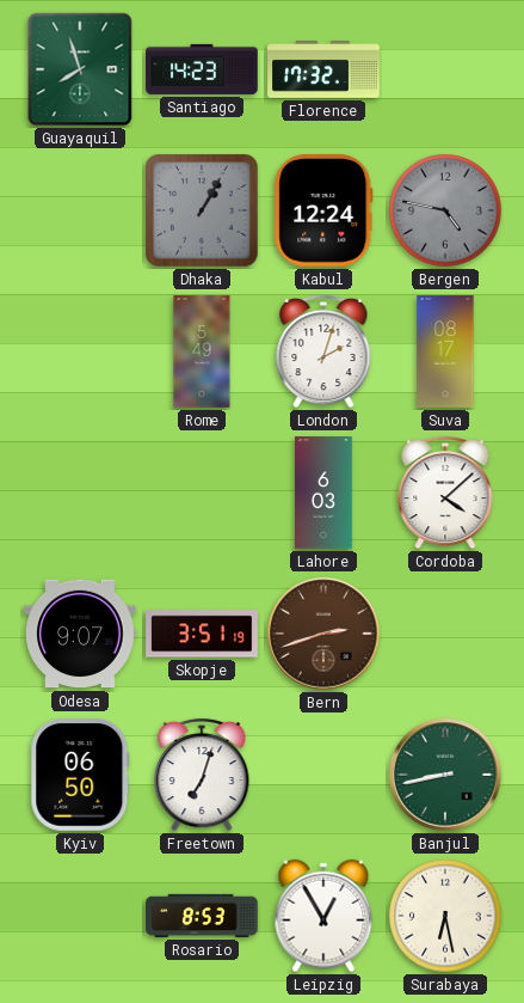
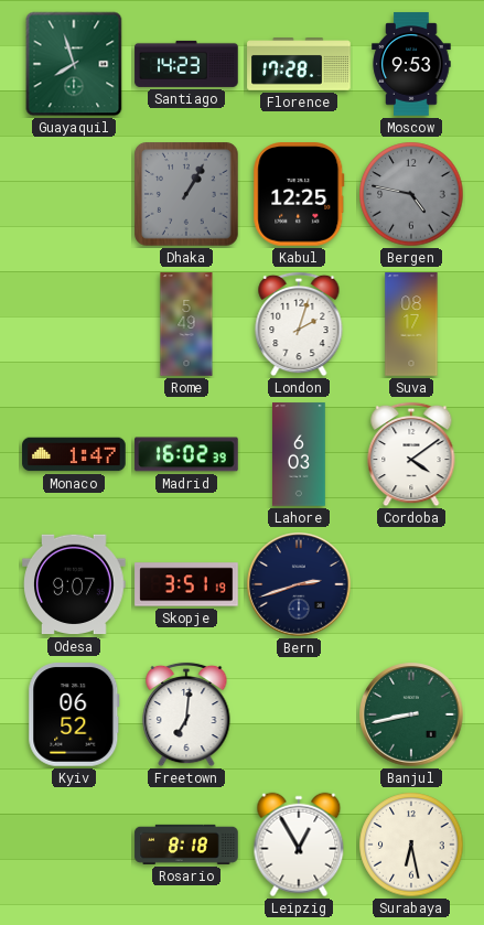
Florence: 17:32 -> 17:28 (299, 64)
Moscow: none -> 9:53 (411, 64)
Kabul: 12:24 -> 12:25 (299, 194)
Monaco: none -> 1:47 (74, 454)
Madrid: none -> 16:02 (186, 454)
Cordoba: 4:08 -> 4:09 (411, 454)
Bern dial: brown -> navy (299, 584)
Kyiv: 06:50 -> 06:52 (74, 714)
Freetown: 7:03 -> 7:01 (186, 714)
Rosario: 8:53 -> 8:18 (186, 845)
